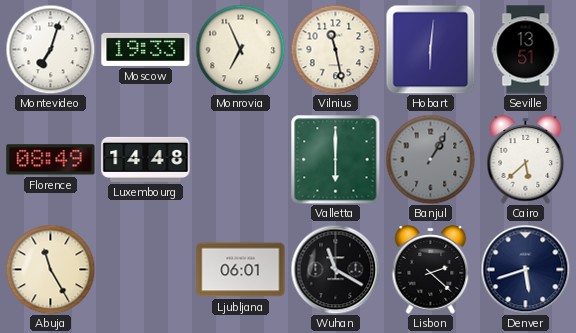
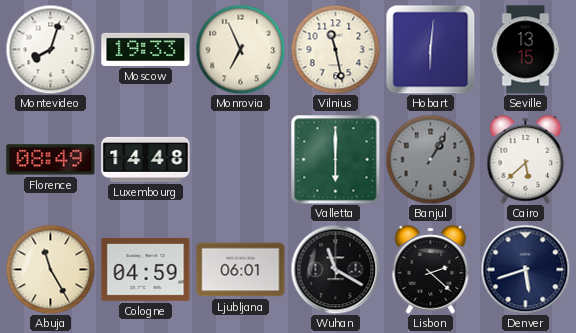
Montevideo: 7:03 -> 8:03 (50, 49)
Seville: 13:51 -> 13:15 (526, 50)
Cologne: none -> 04:59 (146, 269)
